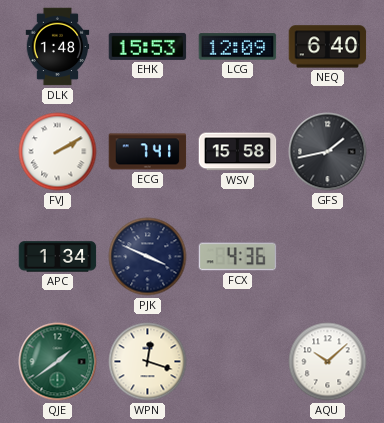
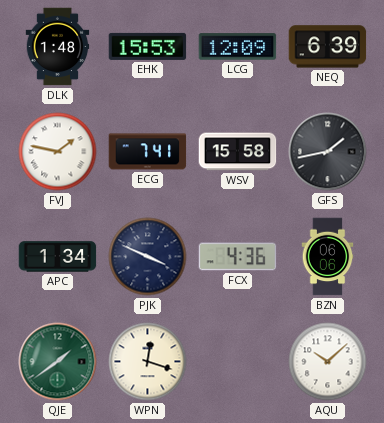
NEQ: 6:40 -> 6:39 (328, 47)
FVJ: 2:10 -> 1:47 (58, 152)
BZN: none -> 06:06 (328, 257)
